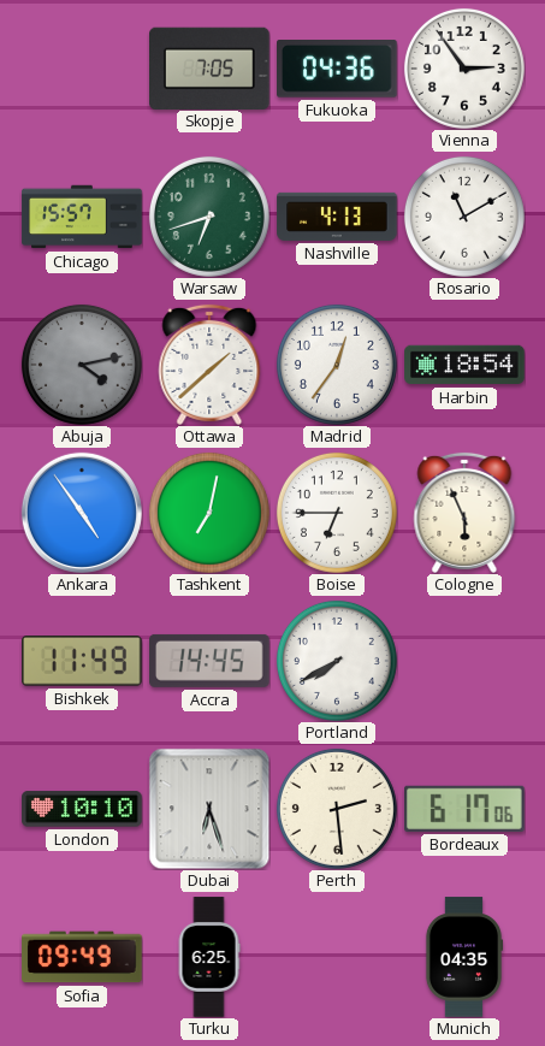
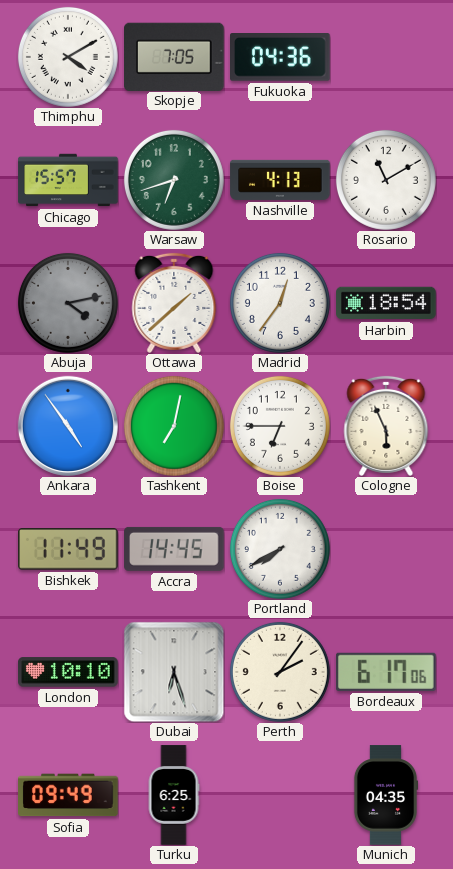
Thimphu: none -> 4:10 (68, 57)
Vienna: 2:54 -> none (464, 69)
Perth: 2:29 -> 2:06 (280, 672)
